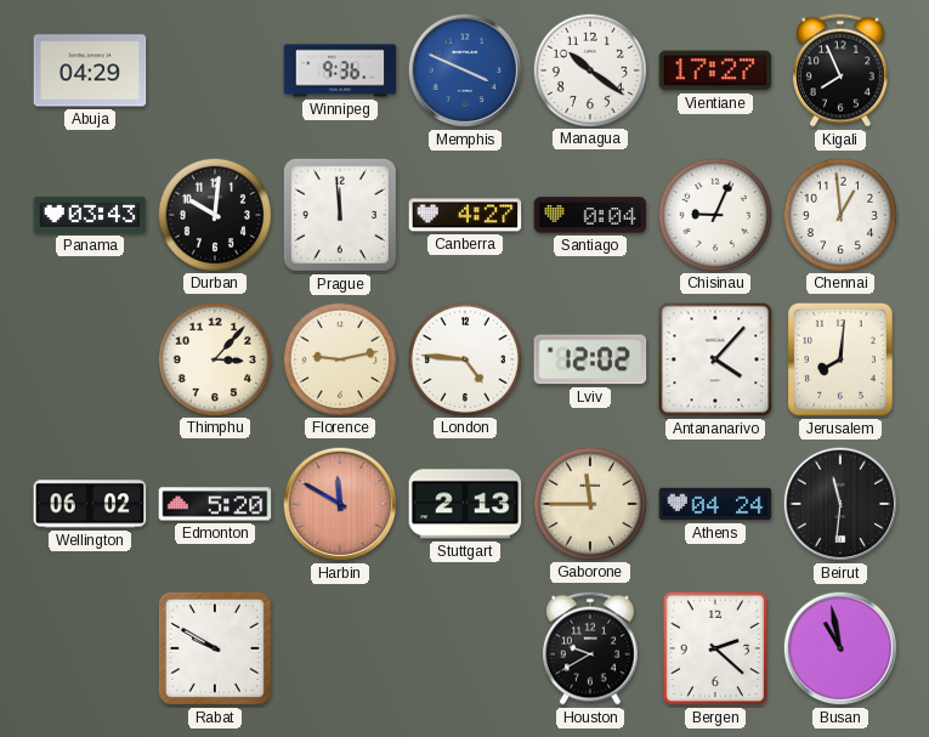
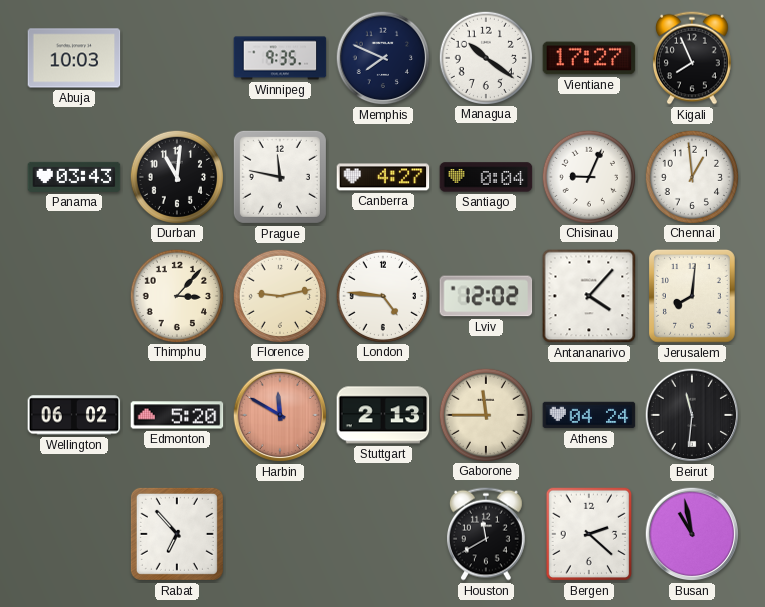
Abuja: 04:29 -> 10:03 (74, 58)
Winnipeg: 9:36 -> 9:35 (280, 58)
Memphis: 3:49 -> 7:49 (383, 58)
Memphis dial: blue -> navy (383, 58)
Durban: 10:01 -> 11:01 (176, 176)
Prague: 11:59 -> 11:47 (280, 177)
Rabat: 9:50 -> 6:53 (177, 534)
Houston: 9:40 -> 11:40 (486, 534)
